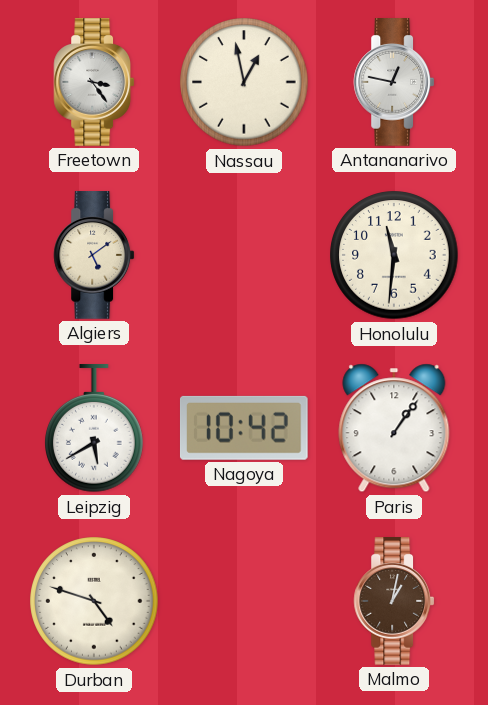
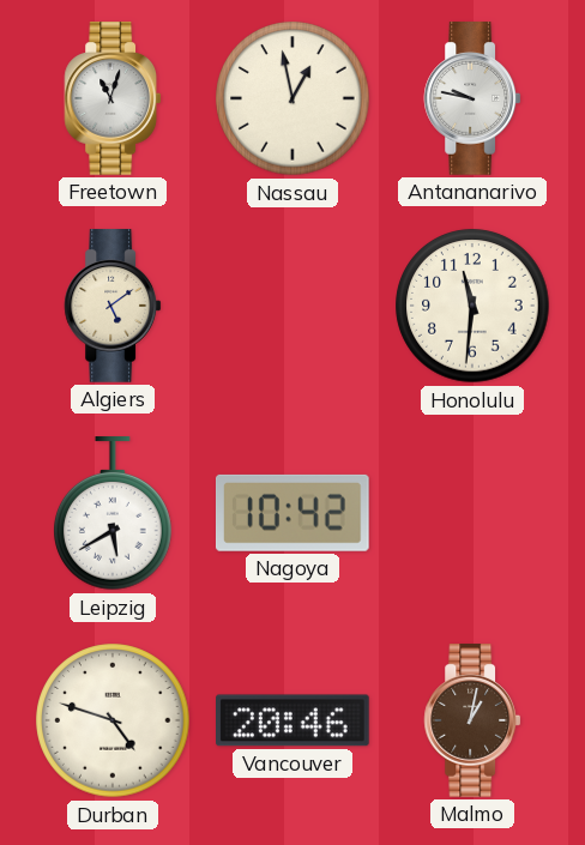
Freetown: 3:24 -> 11:03 (113, 98)
Antananarivo: 12:47 -> 9:47 (472, 98)
Paris: 1:06 -> none (394, 428)
Vancouver: none -> 20:46 (294, 720)
